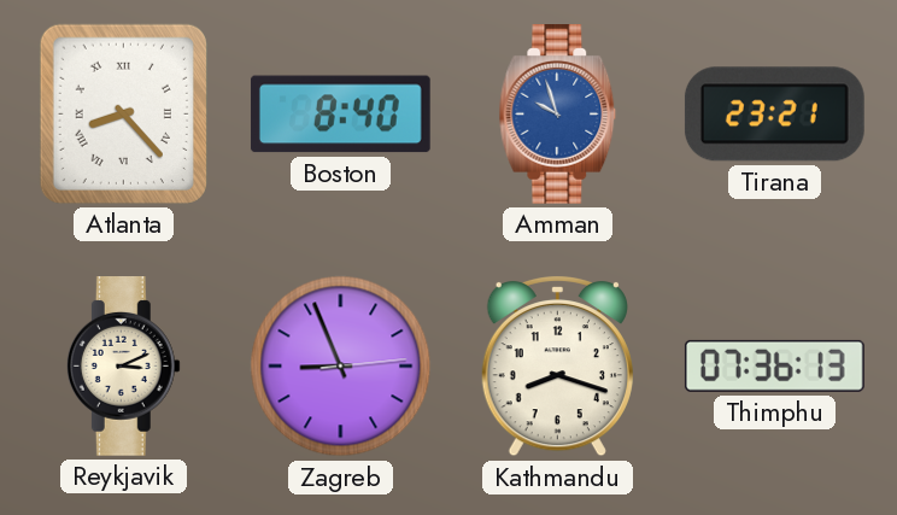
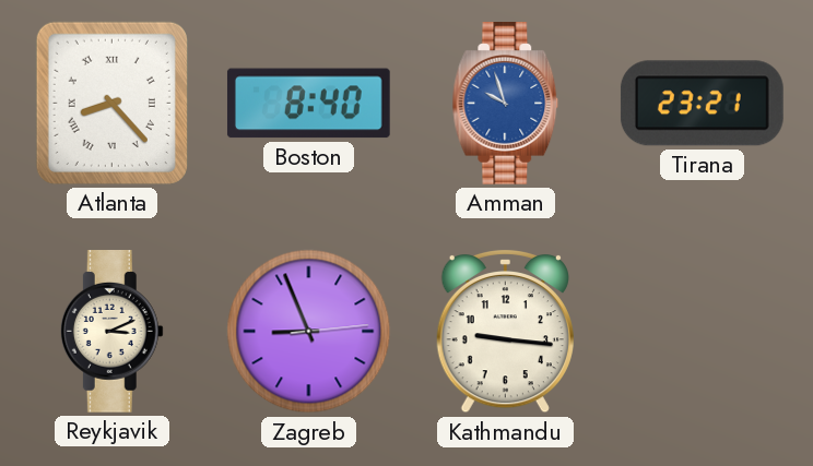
Kathmandu: 8:18 -> 9:16 (505, 331)
Thimphu: 07:36 -> none (774, 365)
